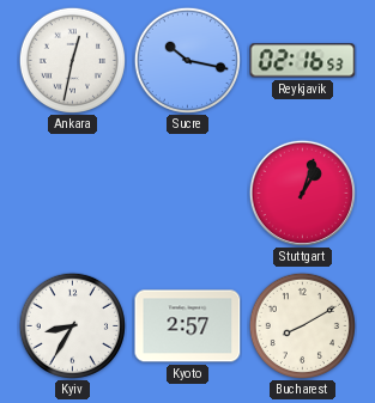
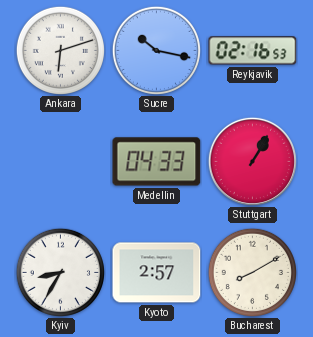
Ankara: 12:32 -> 6:12 (60, 50)
Medellin: none -> 04:33 (157, 162)
Stuttgart: 1:03 -> 1:05 (252, 161)
